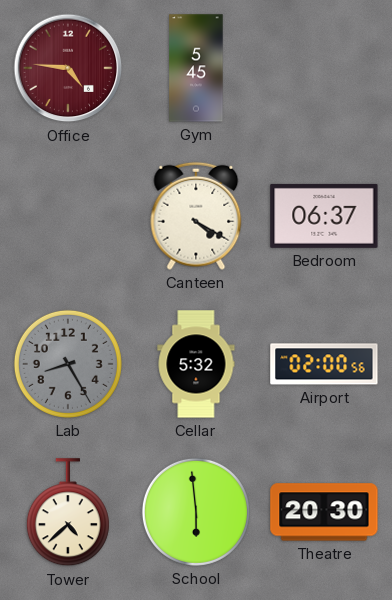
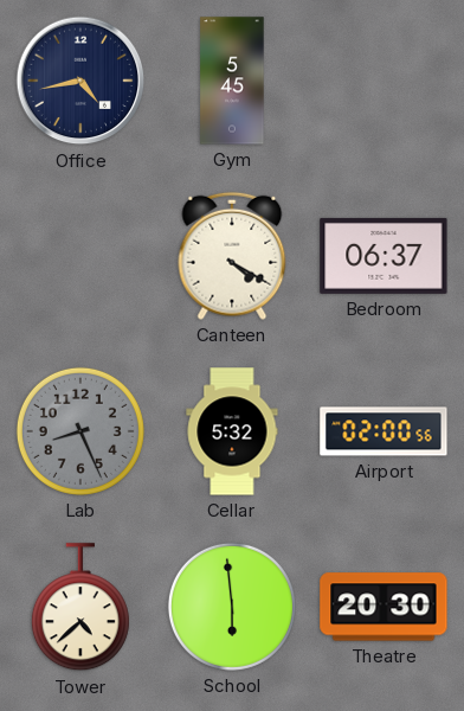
Office: 4:46 -> 4:43 (80, 81)
Office dial: burgundy -> navy (80, 81)
Lab: 8:25 -> 8:26 (80, 431)
